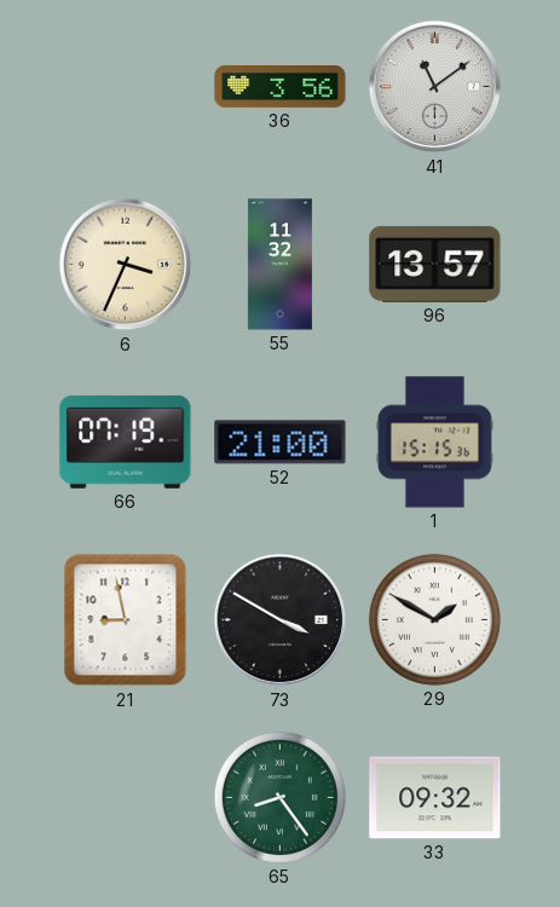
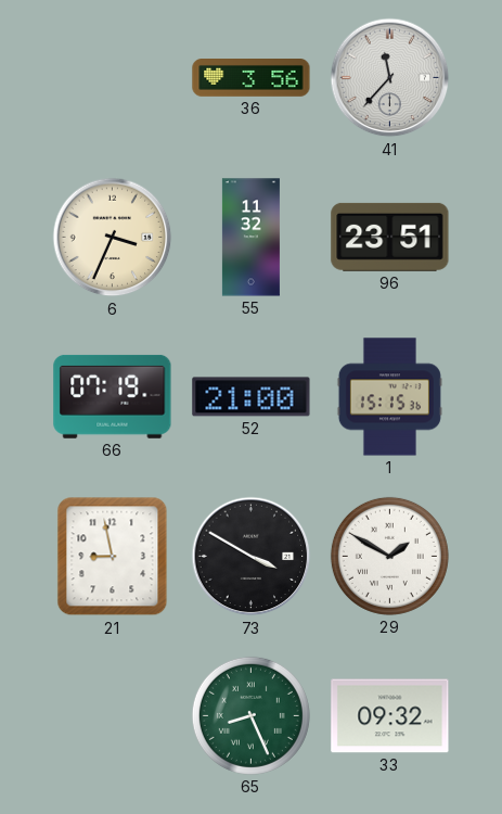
41: 11:09 -> 11:37 (390, 78)
96: 13:57 -> 23:51 (390, 237)
65: 8:24 -> 8:26 (250, 715)
